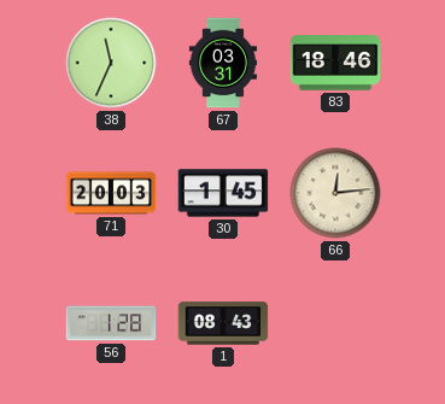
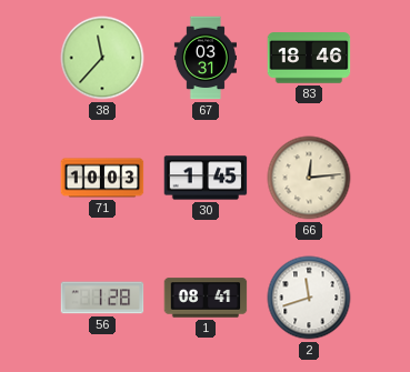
38: 11:34 -> 11:37 (102, 58)
71: 20:03 -> 10:03 (102, 178)
1: 08:43 -> 08:41 (206, 298)
2: none -> 11:42 (309, 298)
